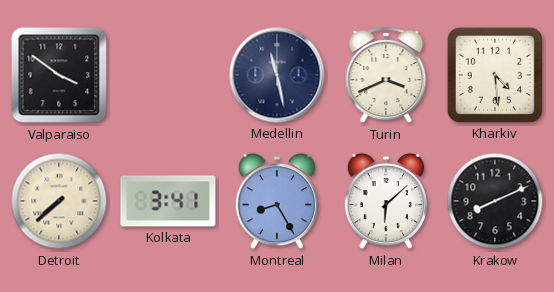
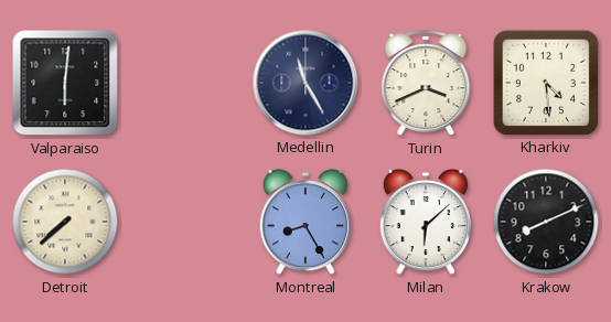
Valparaiso: 3:51 -> 6:01 (65, 83)
Medellin: 11:28 -> 11:25 (305, 83)
Kolkata: 3:41 -> none (168, 201)
